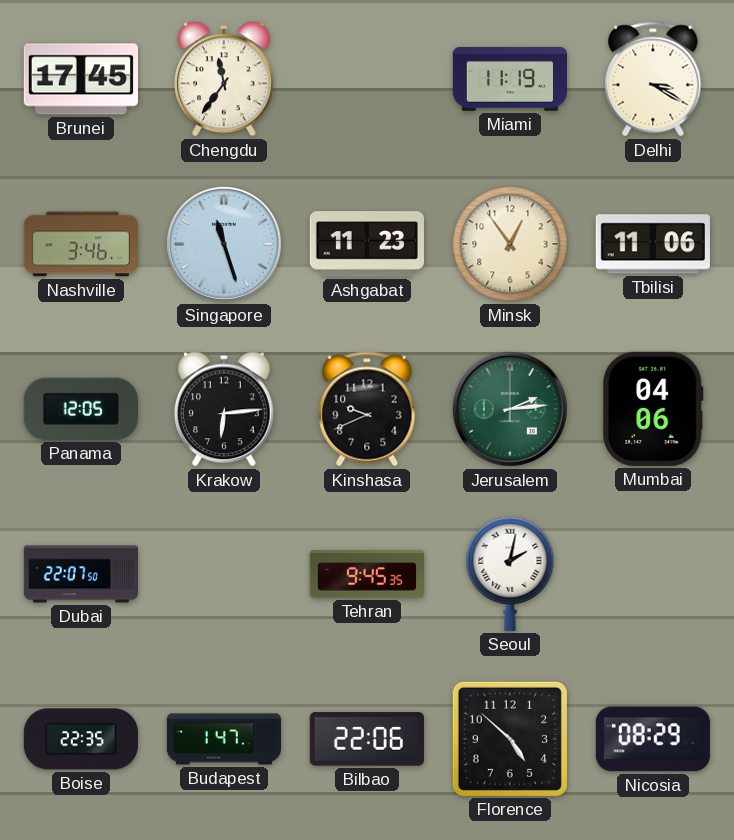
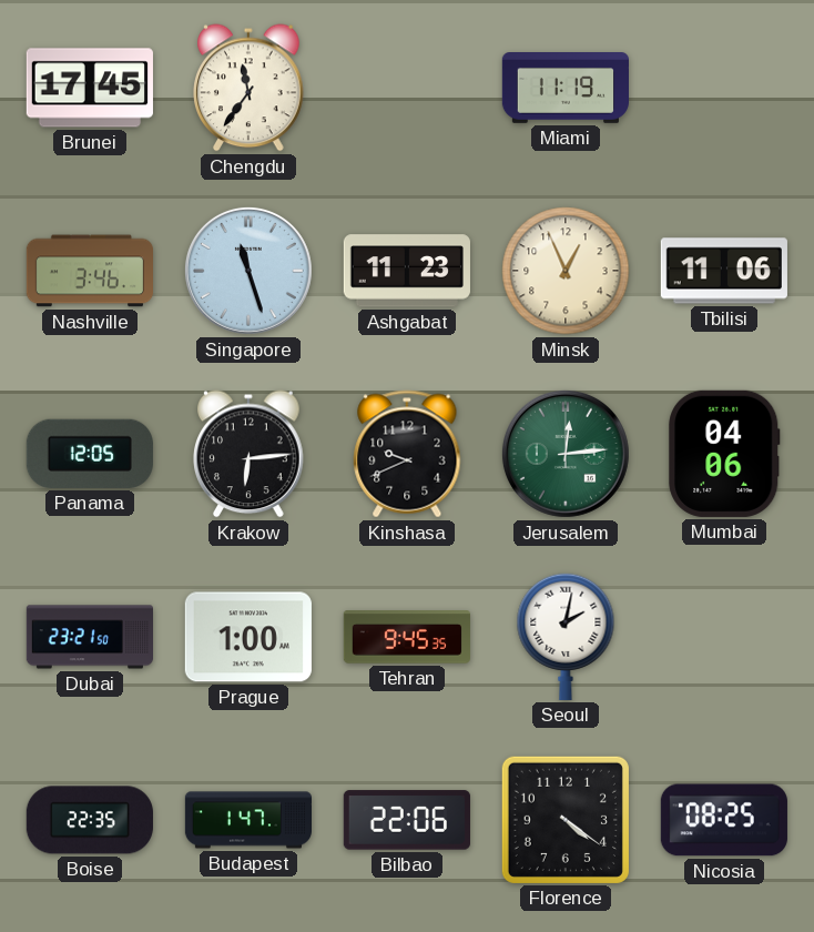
Delhi: 3:20 -> none (653, 79)
Minsk: 12:54 -> 12:56 (566, 271)
Jerusalem: 2:14 -> 12:14 (566, 454)
Dubai: 22:07 -> 23:21 (89, 637)
Prague: none -> 1:00 (248, 637)
Florence: 4:52 -> 4:21 (566, 820)
Nicosia: 08:29 -> 08:25 (724, 820)
